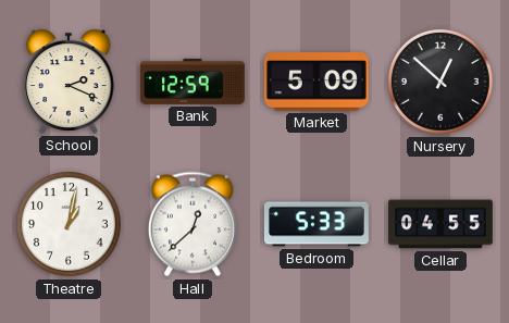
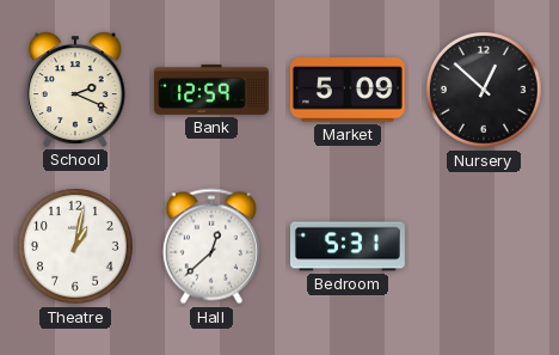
Bedroom: 5:33 -> 5:31 (348, 246)
Cellar: 04:55 -> none (442, 224)
